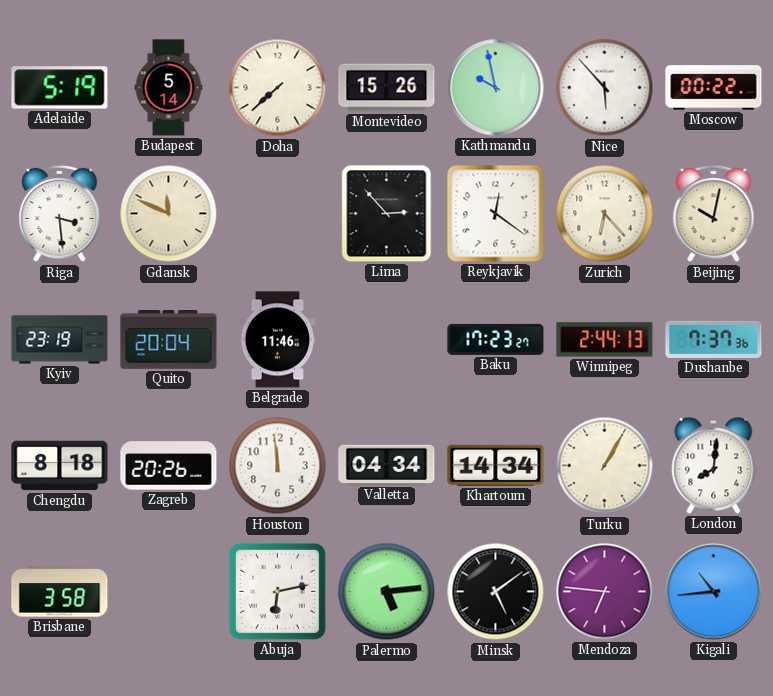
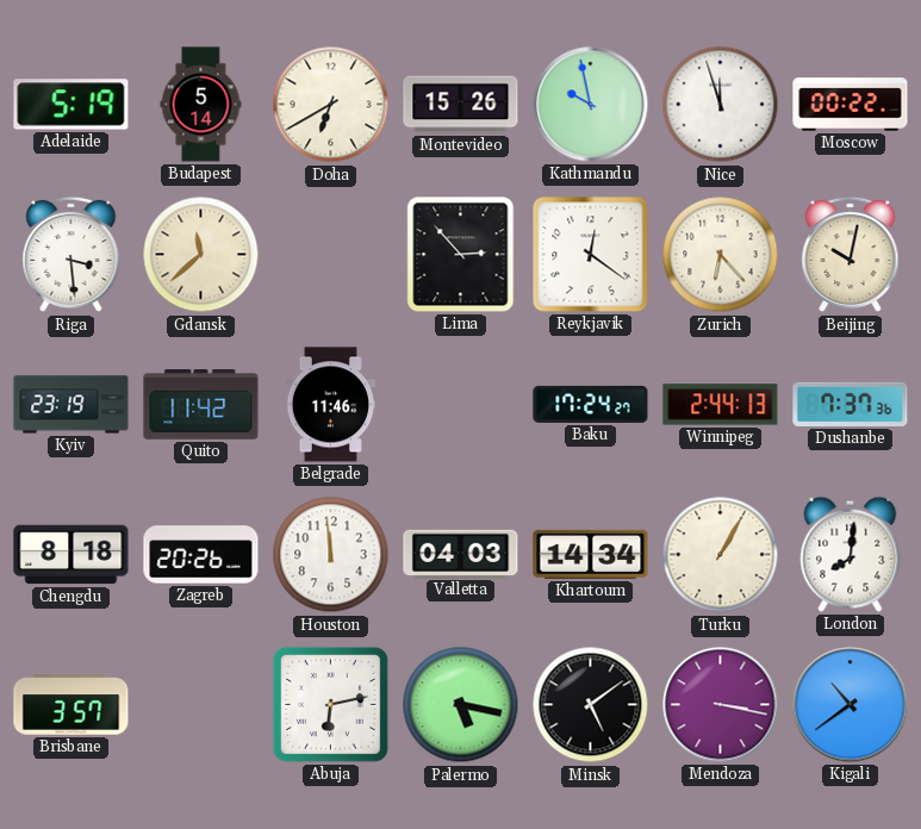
Doha: 7:38 -> 6:40 (331, 105)
Nice: 5:53 -> 11:57 (721, 105)
Gdansk: 11:49 -> 11:38 (201, 255)
Quito: 20:04 -> 11:42 (201, 405)
Baku: 17:23 -> 17:24 (591, 404)
Valletta: 04:34 -> 04:03 (461, 554)
Brisbane: 3:58 -> 3:57 (71, 705)
Palermo: 5:14 -> 5:17 (461, 705)
Mendoza: 6:46 -> 3:17 (721, 705)
Kigali: 10:44 -> 10:39 (851, 705)
